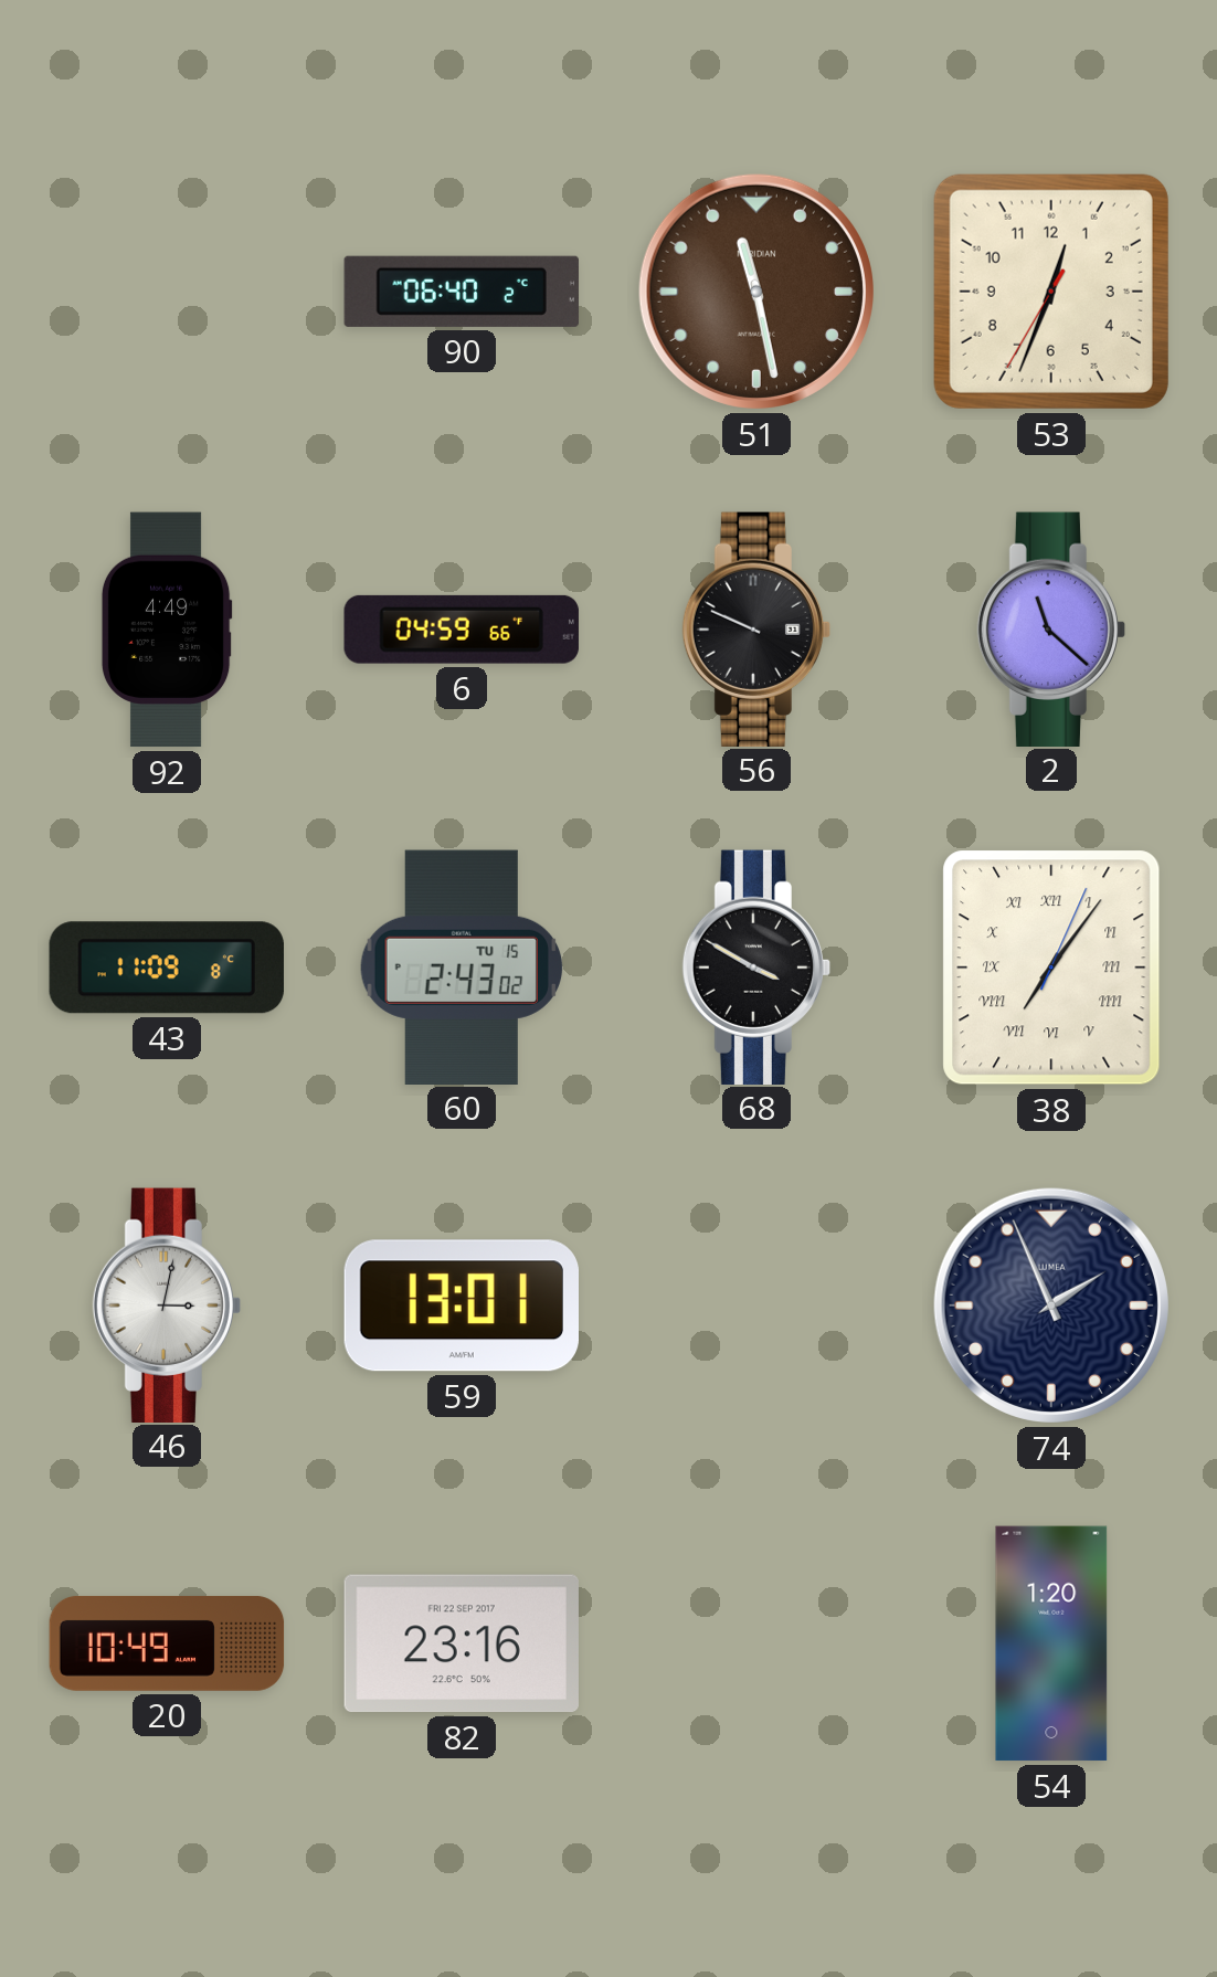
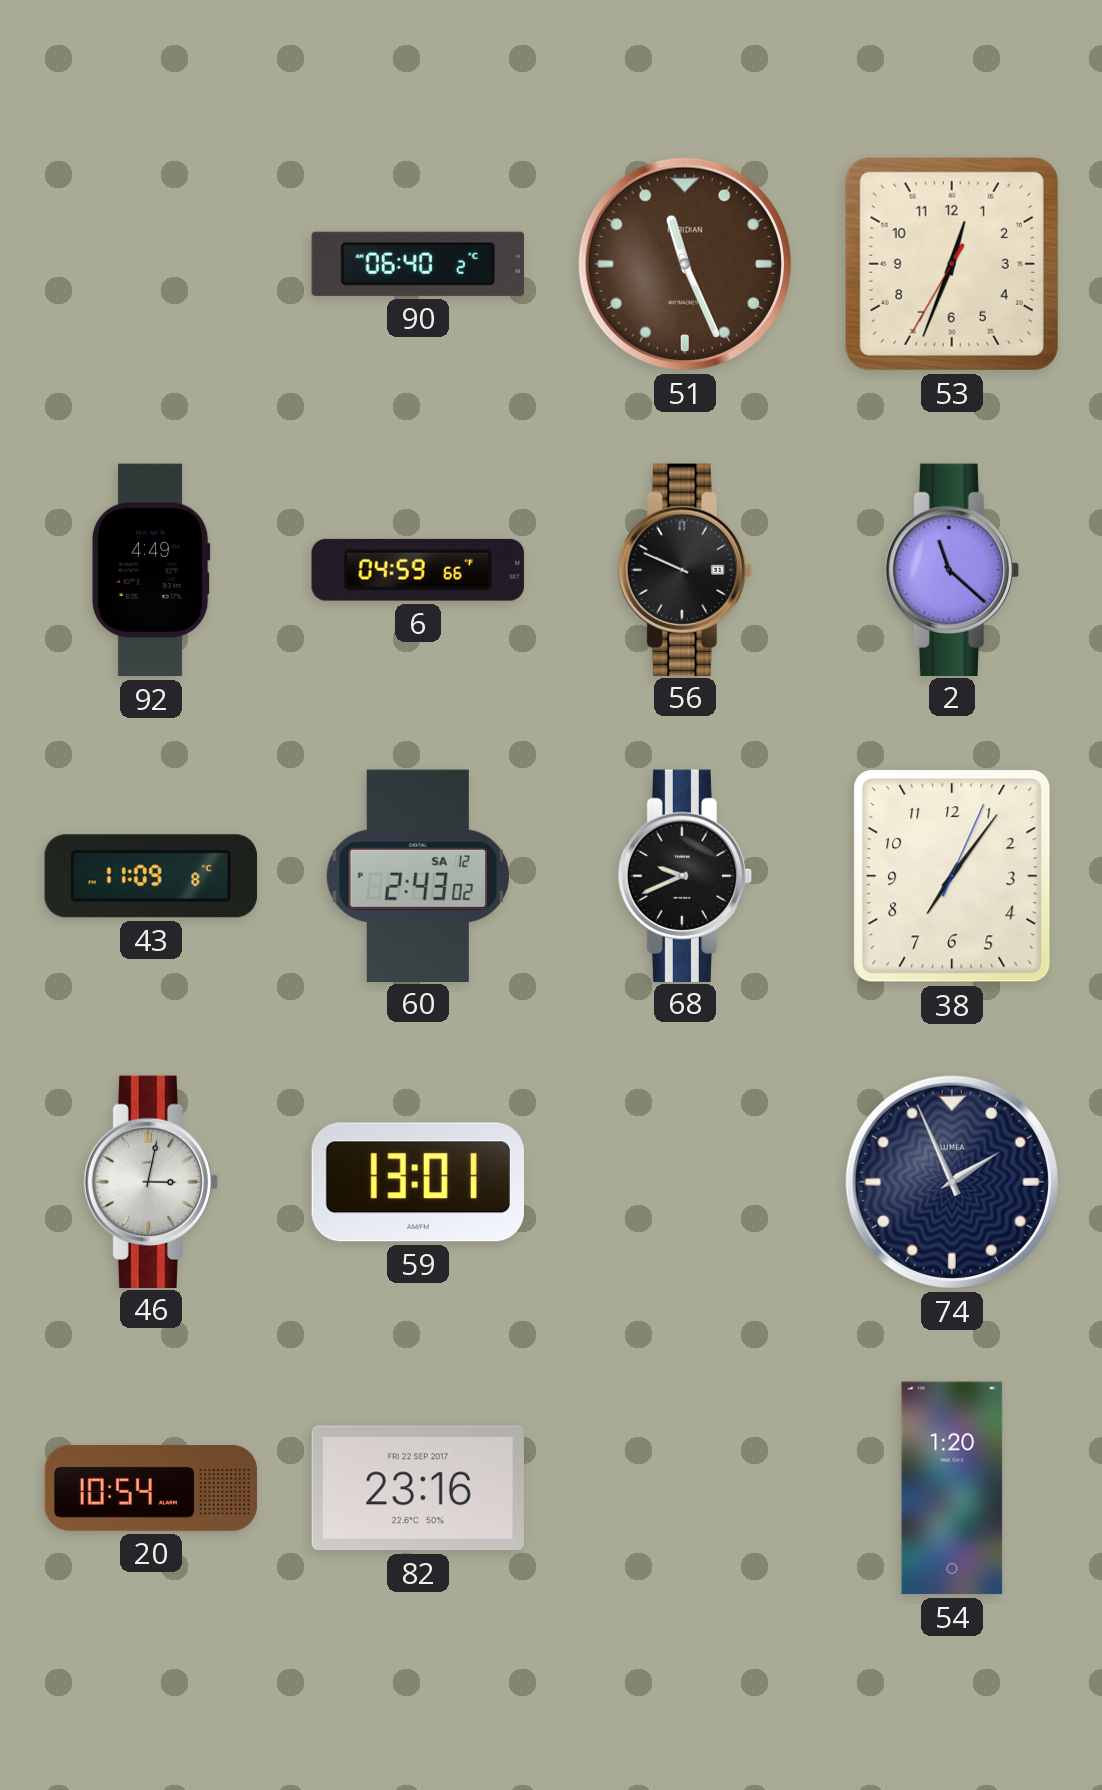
51: 11:28 -> 11:26 (685, 264)
60 date: TU 15 -> SA 12 (417, 875)
68: 3:50 -> 9:41 (685, 875)
38 numerals: Roman -> Arabic (952, 876)
20: 10:49 -> 10:54 (151, 1488)
